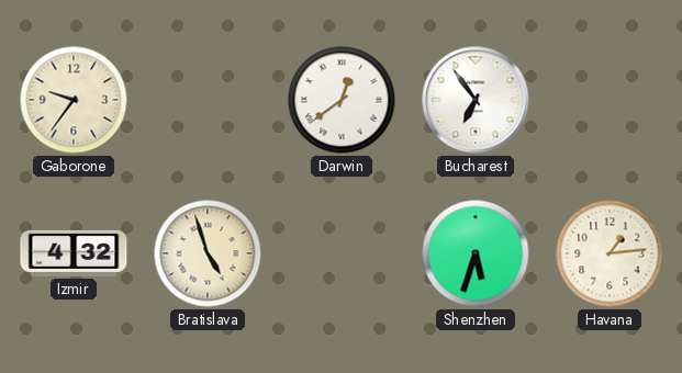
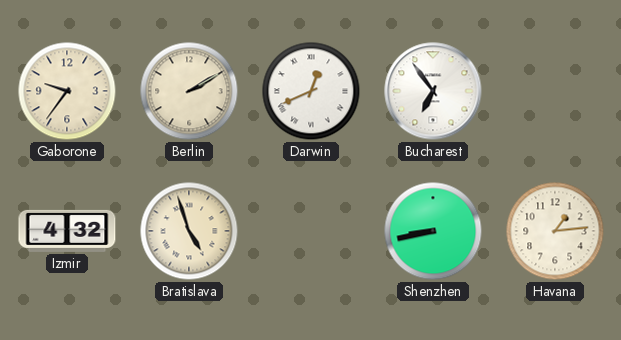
Berlin: none -> 2:10 (189, 91)
Darwin: 12:39 -> 12:41 (311, 91)
Shenzhen: 5:33 -> 8:43 (433, 231)
